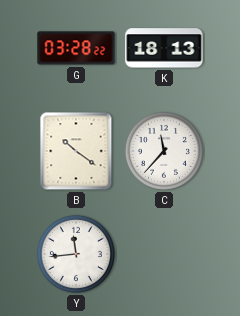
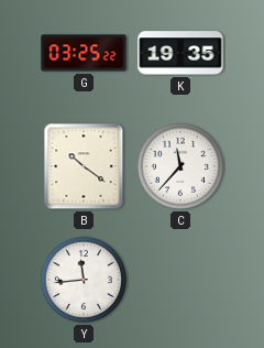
G: 03:28 -> 03:25 (84, 53)
K: 18:13 -> 19:35 (180, 53)
